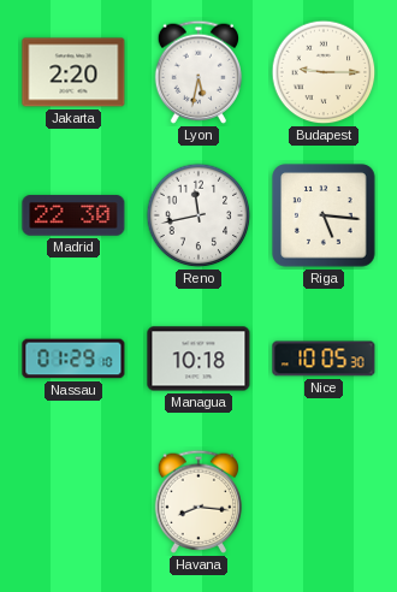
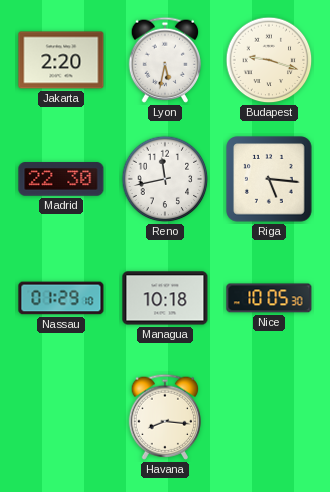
Budapest: 9:15 -> 9:18 (269, 60)
